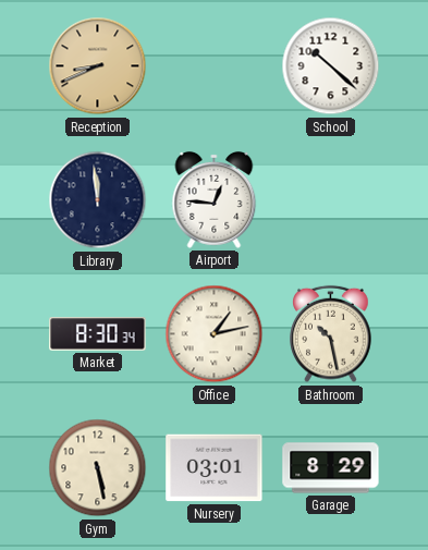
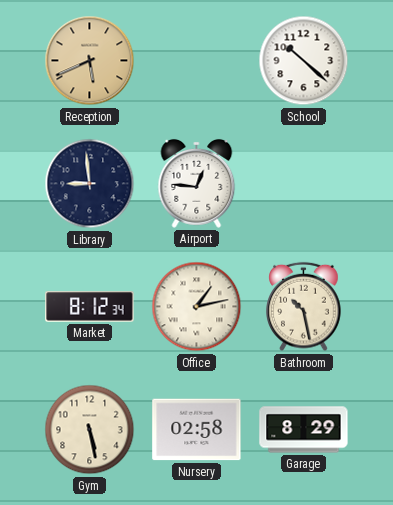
Reception: 8:41 -> 5:41 (90, 61)
Library: 11:59 -> 8:59 (90, 184)
Market: 8:30 -> 8:12 (90, 307)
Nursery: 03:01 -> 02:58 (197, 430)
